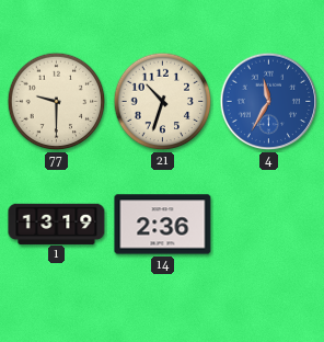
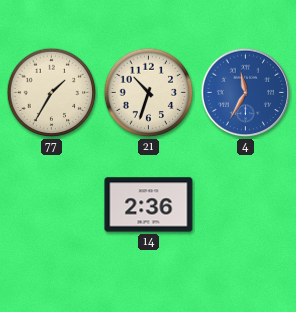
77: 9:30 -> 1:35 (52, 93)
1: 13:19 -> none (57, 224)
